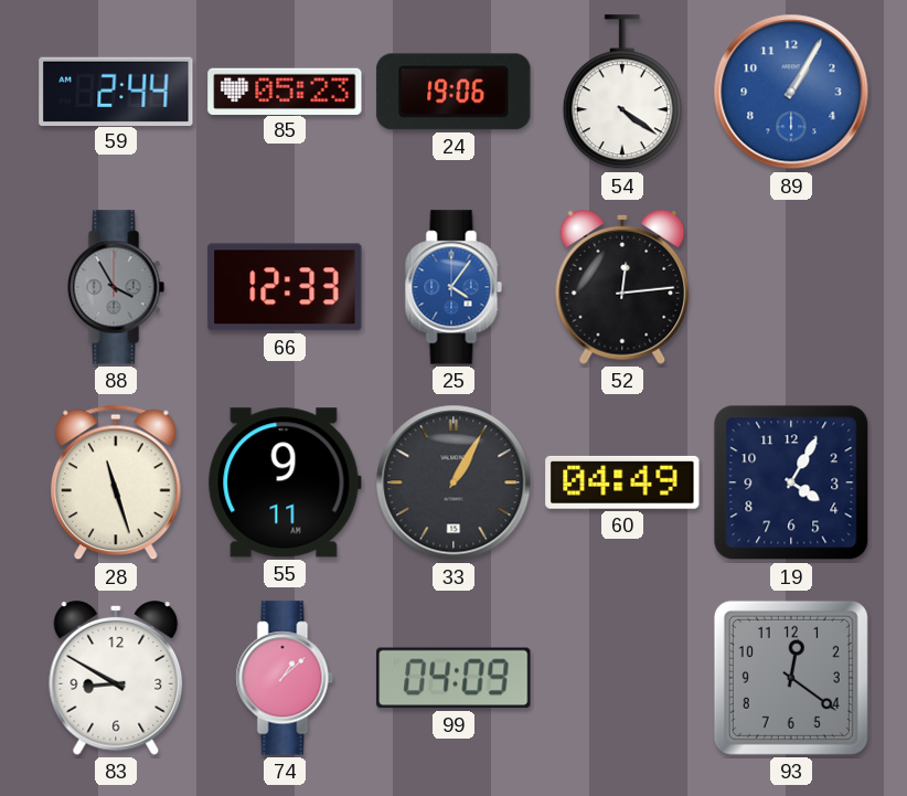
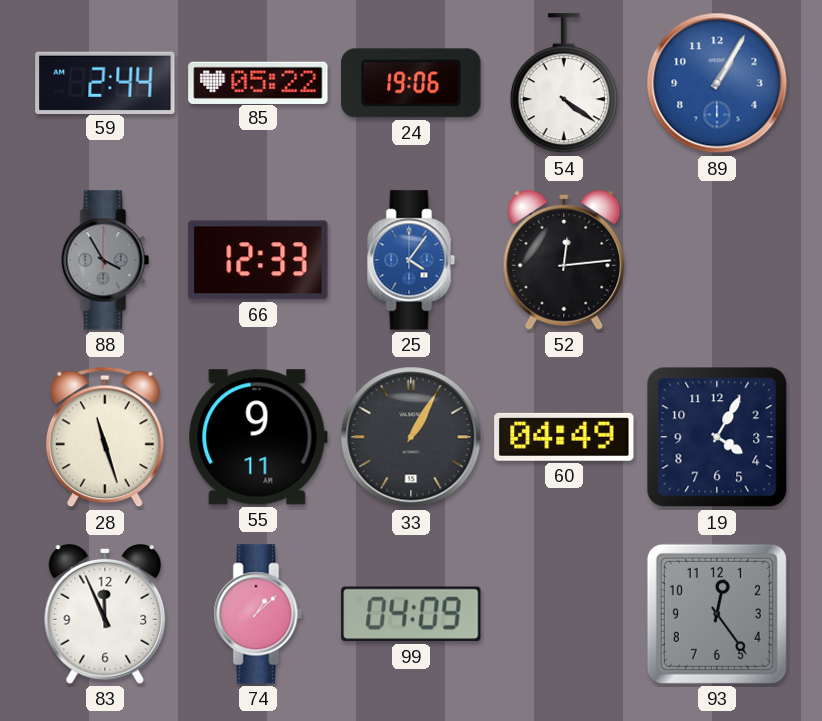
85: 05:23 -> 05:22 (258, 82)
83: 8:50 -> 11:56 (105, 614)
93: 12:21 -> 12:24 (717, 614)
